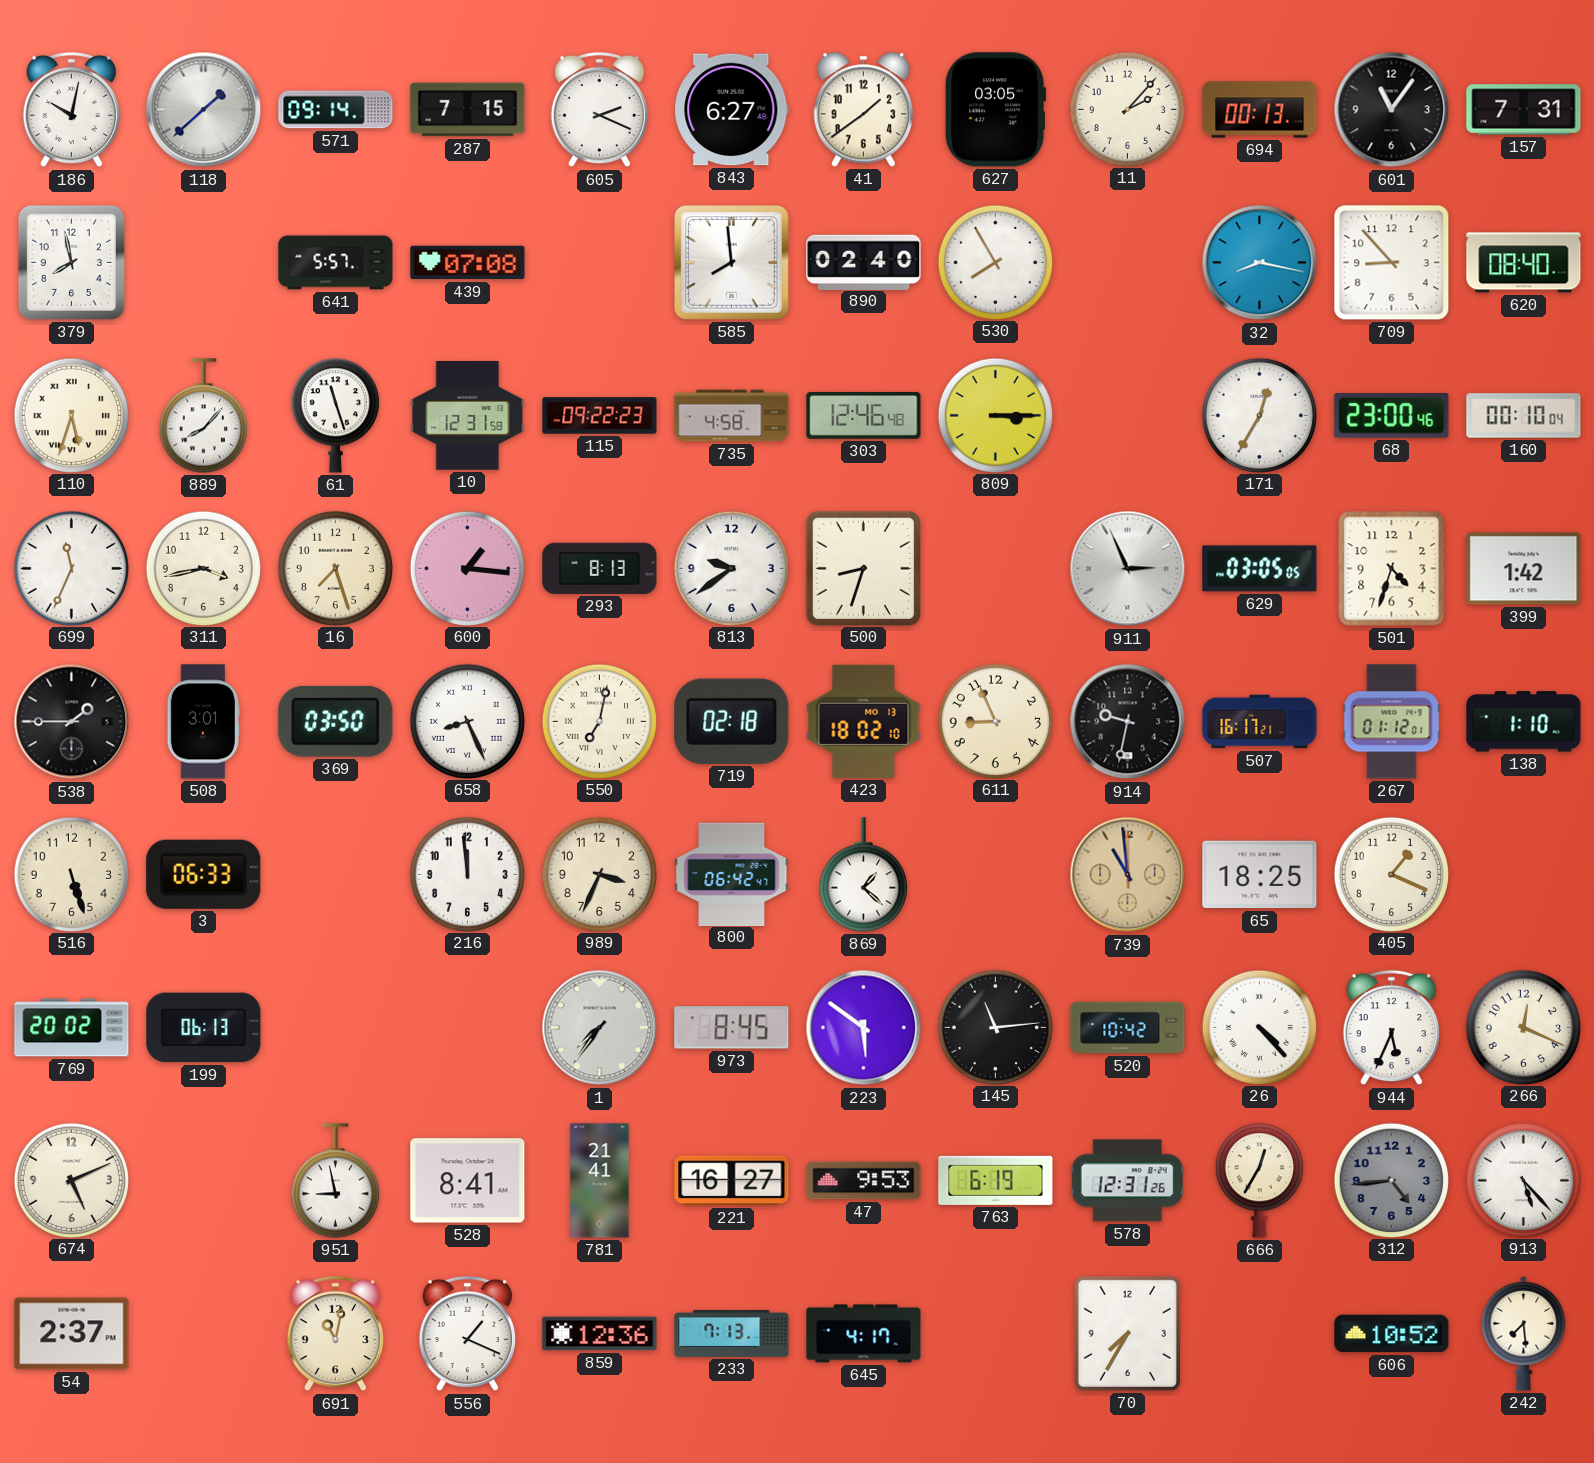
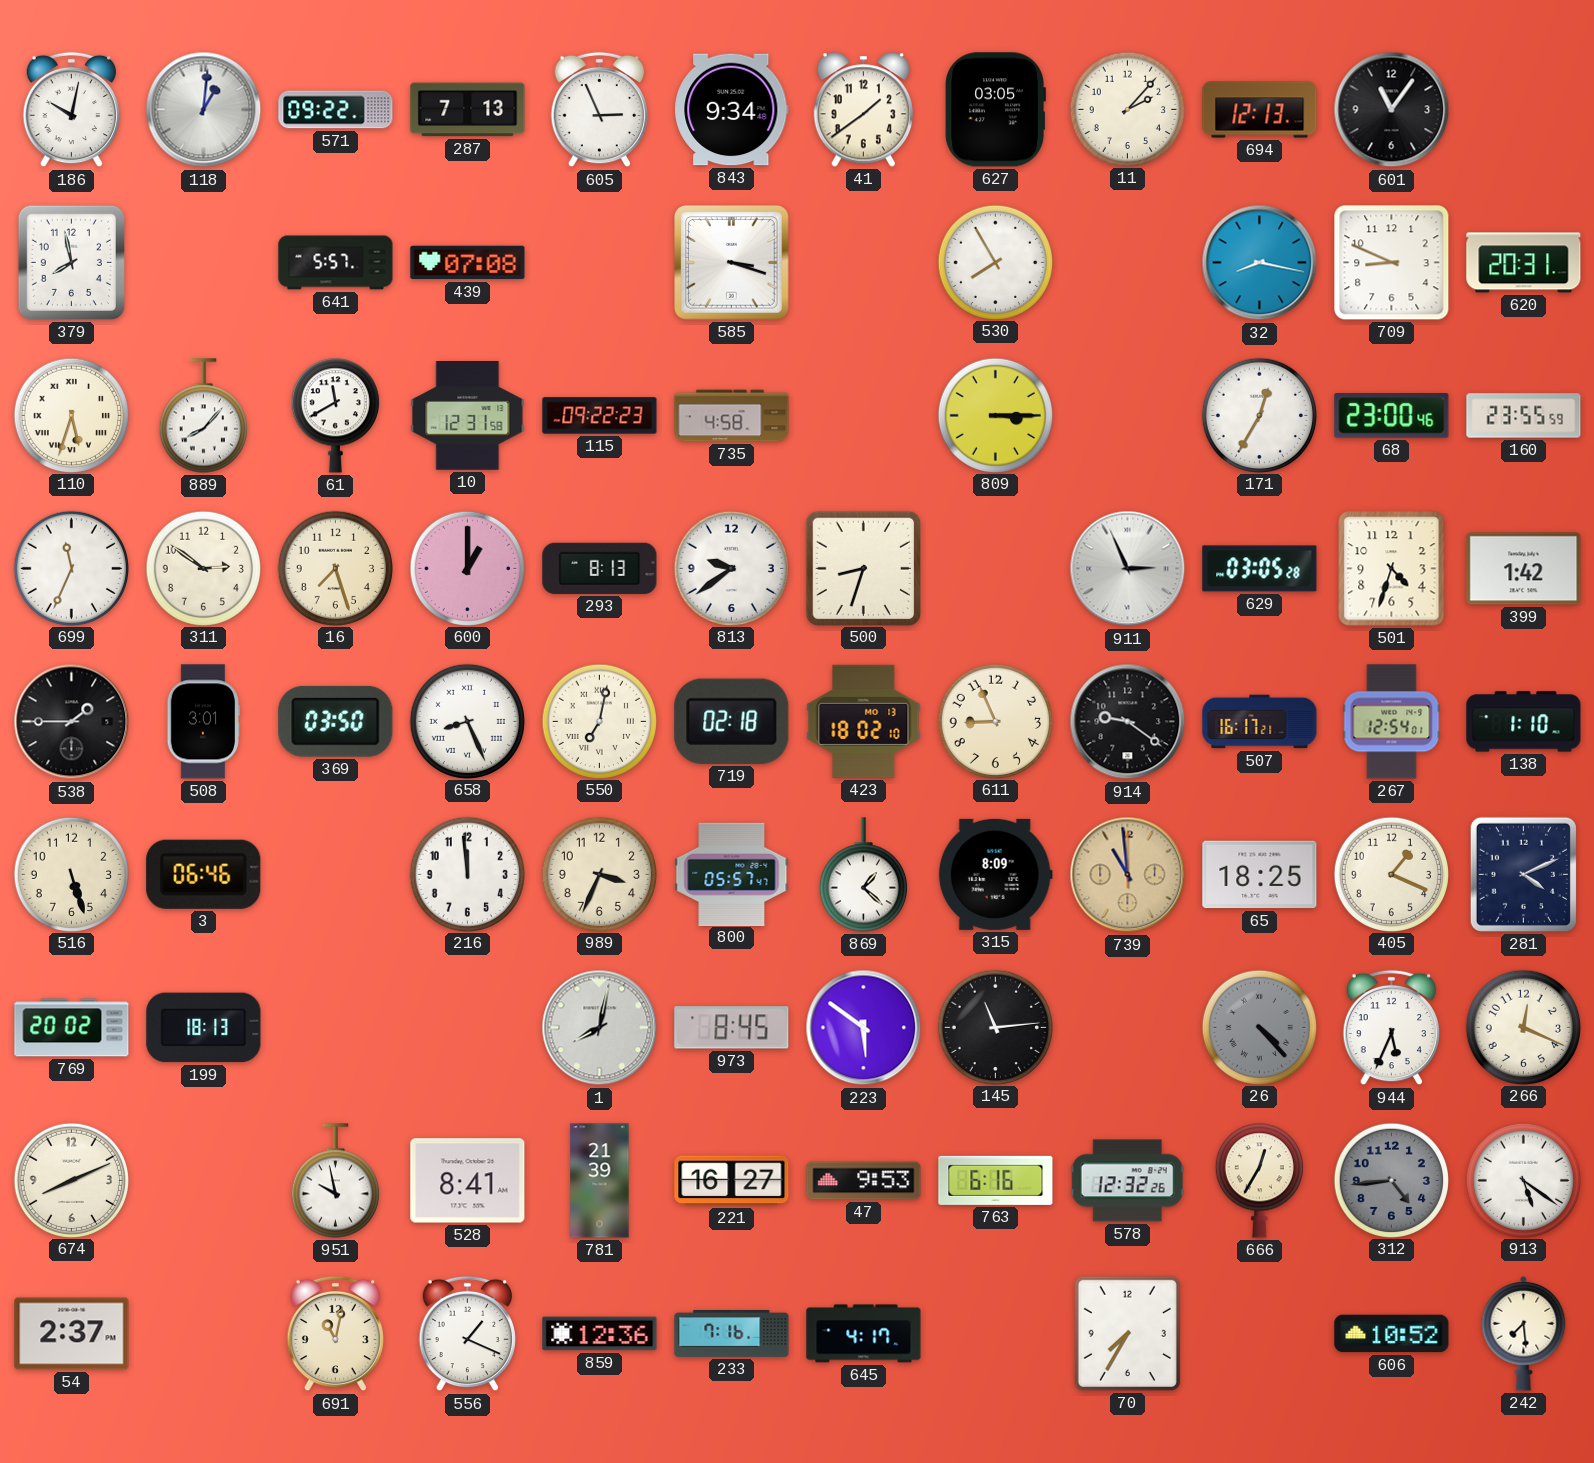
118: 1:38 -> 1:01 (204, 110)
571: 09:14 -> 09:22 (336, 110)
287: 7:15 -> 7:13 (468, 110)
605: 2:19 -> 2:56 (599, 110)
843: 6:27 -> 9:34 (732, 110)
694: 00:13 -> 12:13 (1260, 110)
157: 7:31 -> none (1524, 110)
585: 7:59 -> 3:18 (732, 263)
890: 02:40 -> none (864, 262)
709: 8:53 -> 8:49 (1392, 263)
620: 08:40 -> 20:31 (1524, 263)
61: 11:27 -> 11:40 (335, 416)
303: 12:46 -> none (864, 415)
160: 00:10 -> 23:55 (1524, 416)
311: 3:43 -> 2:51 (203, 568)
600: 1:16 -> 1:00 (467, 568)
629: 03:05:05 -> 03:05:28 (1260, 569)
914: 9:32 -> 9:21 (1128, 722)
267: 01:12 -> 12:54 (1392, 722)
3: 06:33 -> 06:46 (204, 874)
800: 06:42 -> 05:57 (732, 874)
315: none -> 8:09 (995, 874)
281: none -> 4:11 (1523, 874)
199: 06:13 -> 18:13 (204, 1028)
1: 7:36 -> 8:02 (600, 1028)
520: 10:42 -> none (1128, 1028)
26 dial: white -> grey (1259, 1027)
674: 5:11 -> 8:11 (71, 1180)
951: 8:58 -> 9:58 (335, 1181)
781: 21:41 -> 21:39 (600, 1181)
763: 6:19 -> 6:16 (996, 1180)
578: 12:31 -> 12:32 (1127, 1181)
913: 5:23 -> 5:21 (1523, 1180)
233: 7:13 -> 7:16 (732, 1333)
